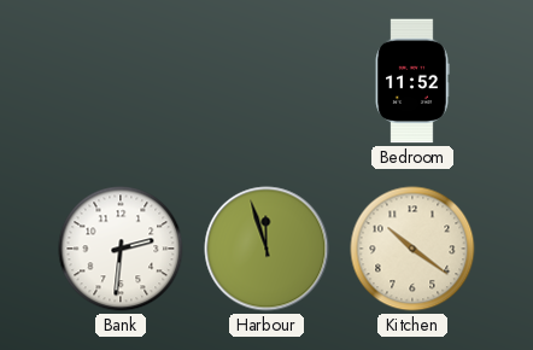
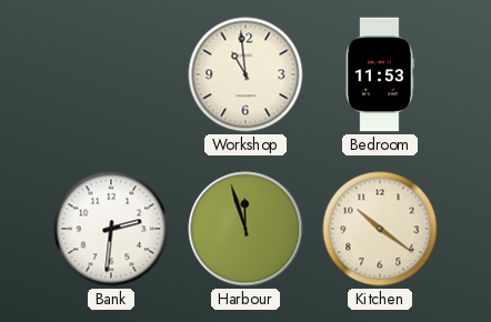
Workshop: none -> 10:59 (245, 74)
Bedroom: 11:52 -> 11:53 (380, 74)
